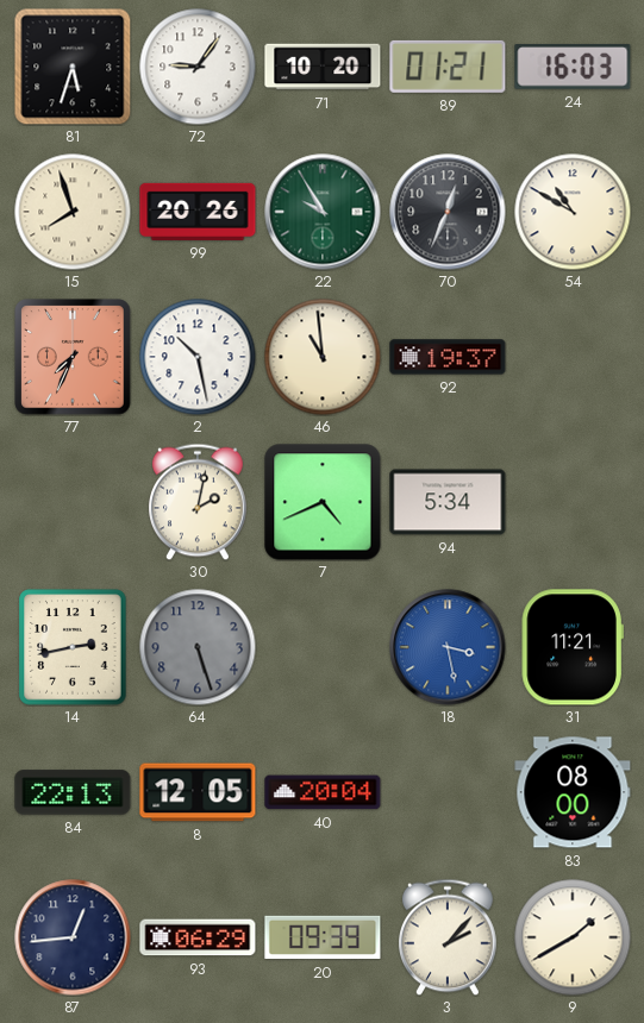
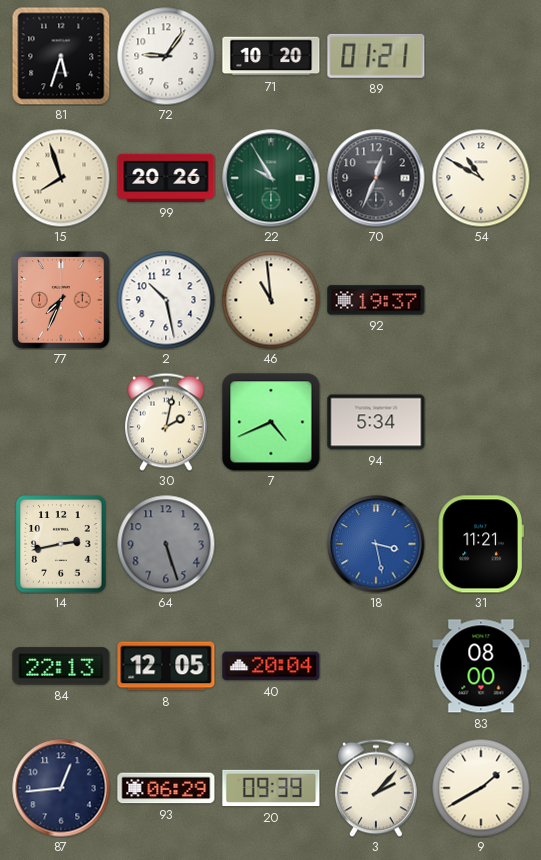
24: 16:03 -> none (573, 67)
